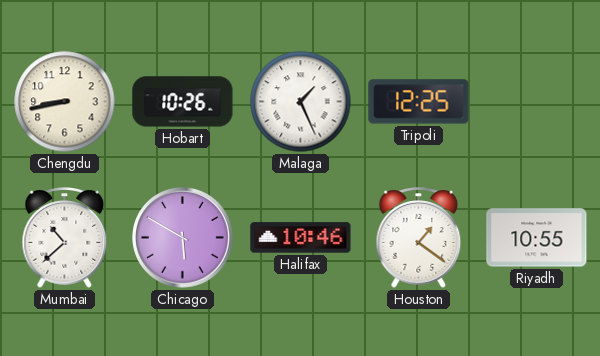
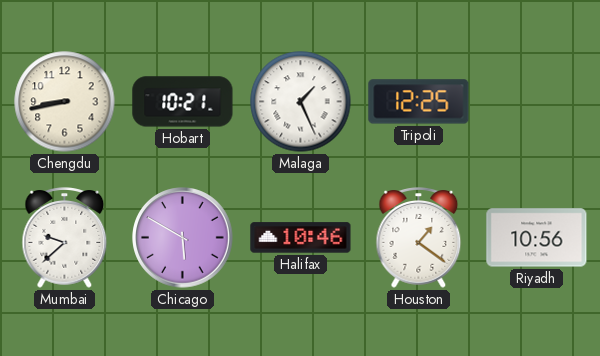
Hobart: 10:26 -> 10:21 (183, 102)
Mumbai: 10:38 -> 9:38 (65, 238)
Riyadh: 10:55 -> 10:56 (537, 238)
